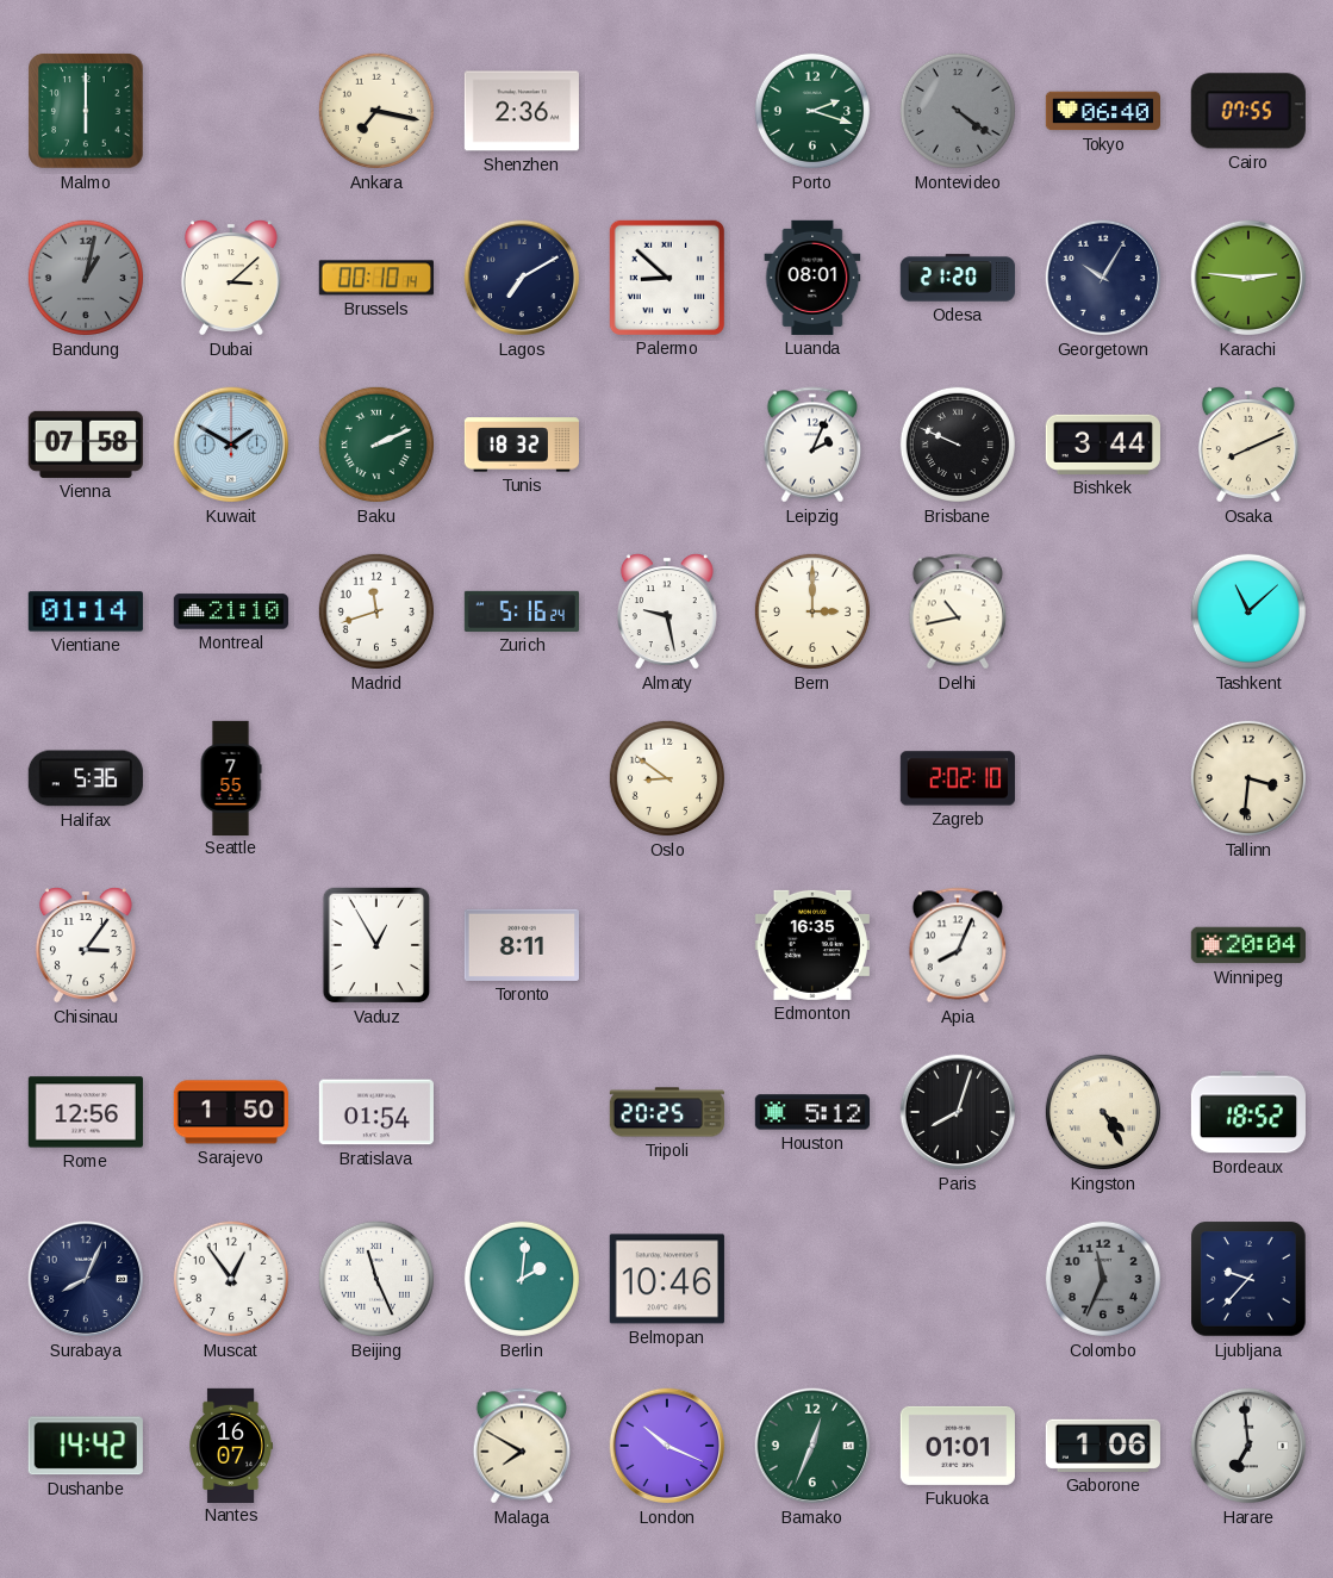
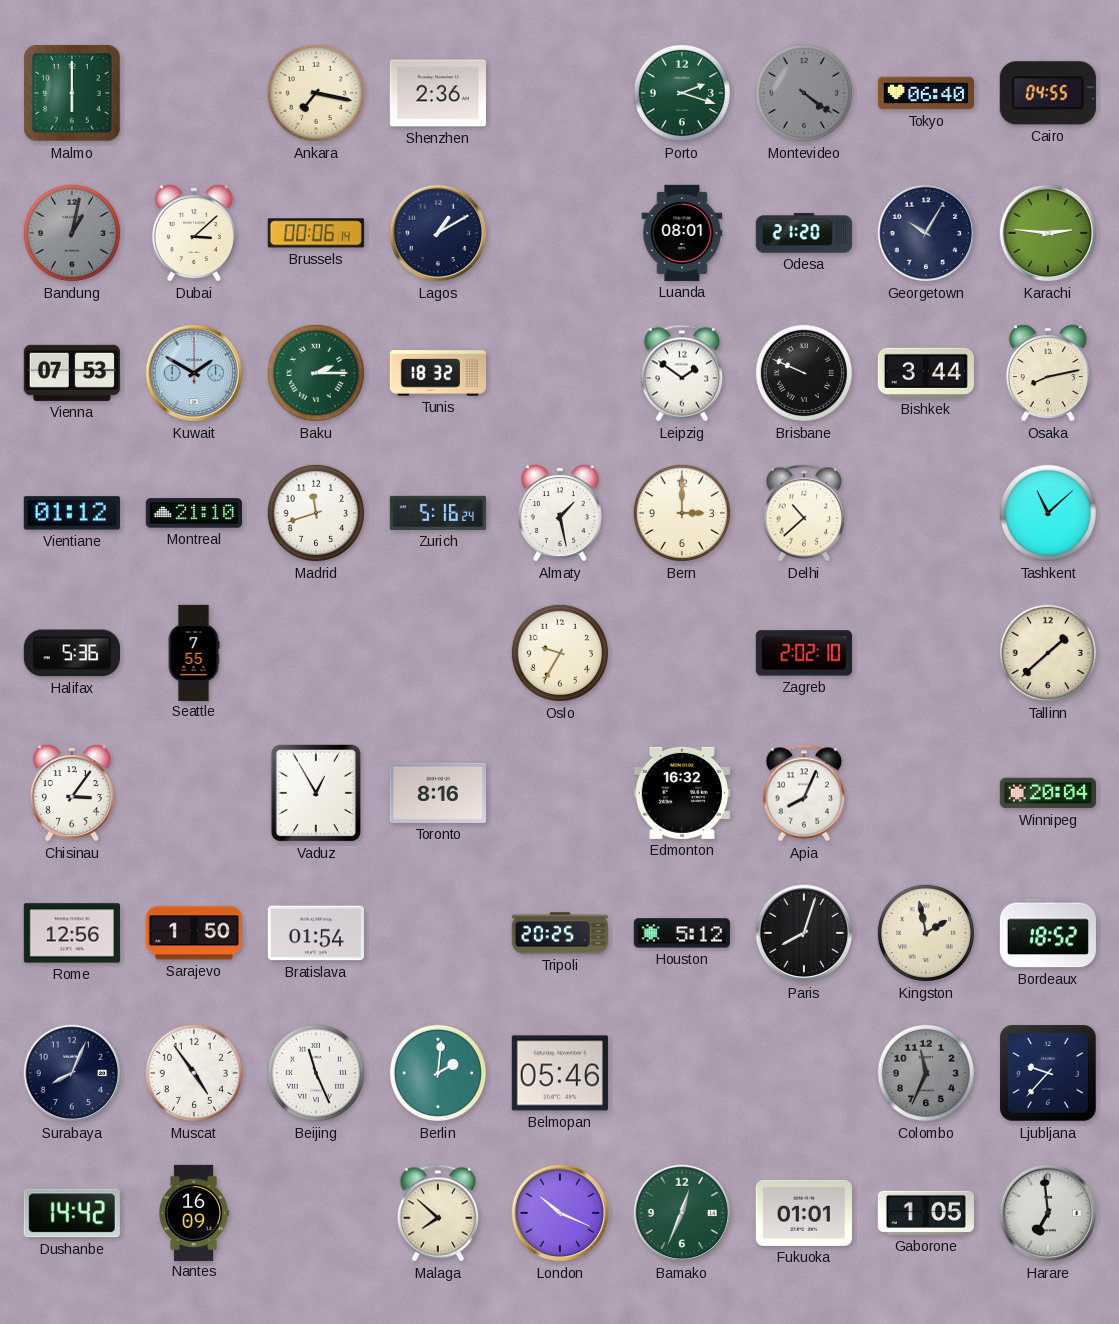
Cairo: 07:55 -> 04:55 (1048, 93)
Brussels: 00:10 -> 00:06 (316, 233)
Lagos: 7:10 -> 1:10 (438, 233)
Palermo: 8:52 -> none (667, 278)
Vienna: 07:58 -> 07:53 (72, 373)
Baku: 2:11 -> 2:15 (316, 373)
Leipzig: 2:04 -> 1:51 (682, 373)
Osaka: 8:11 -> 8:13 (1048, 373)
Vientiane: 01:14 -> 01:12 (72, 513)
Almaty: 9:28 -> 1:28 (560, 513)
Delhi: 10:43 -> 10:38 (804, 513)
Oslo: 8:51 -> 9:35 (560, 653)
Tallinn: 3:31 -> 1:38 (1048, 653)
Toronto: 8:11 -> 8:16 (438, 793)
Edmonton: 16:35 -> 16:32 (682, 793)
Kingston: 4:25 -> 1:58 (926, 933)
Muscat: 12:54 -> 4:54 (194, 1073)
Belmopan: 10:46 -> 05:46 (560, 1073)
Nantes: 16:07 -> 16:09 (194, 1212)
Malaga: 7:50 -> 7:52 (438, 1213)
Gaborone: 1:06 -> 1:05 (926, 1213)
